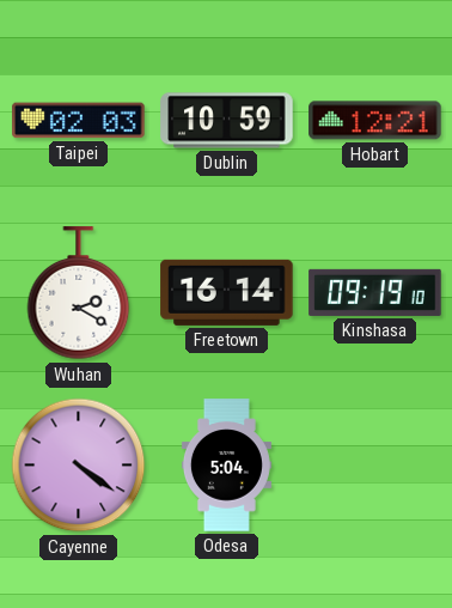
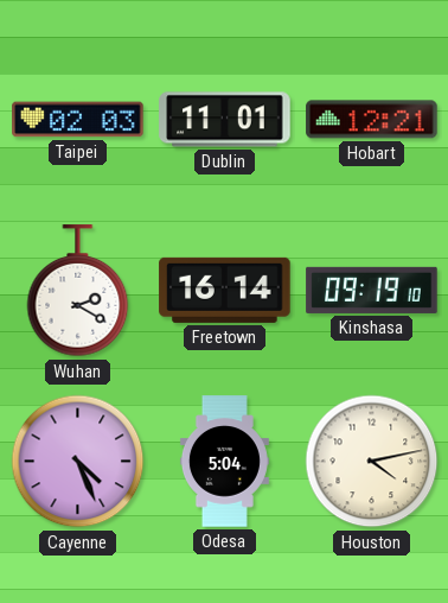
Dublin: 10:59 -> 11:01 (225, 120)
Cayenne: 4:21 -> 4:26 (78, 462)
Houston: none -> 4:13 (372, 462)
